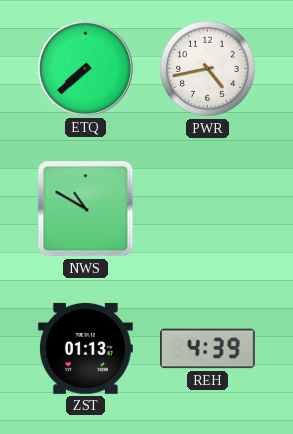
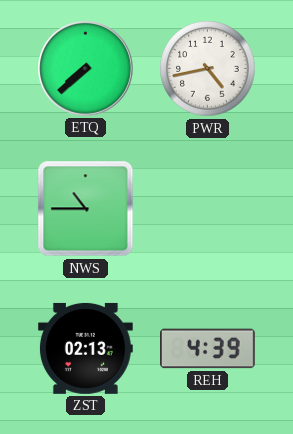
NWS: 10:50 -> 10:45 (86, 209)
ZST: 01:13 -> 02:13 (85, 348)
